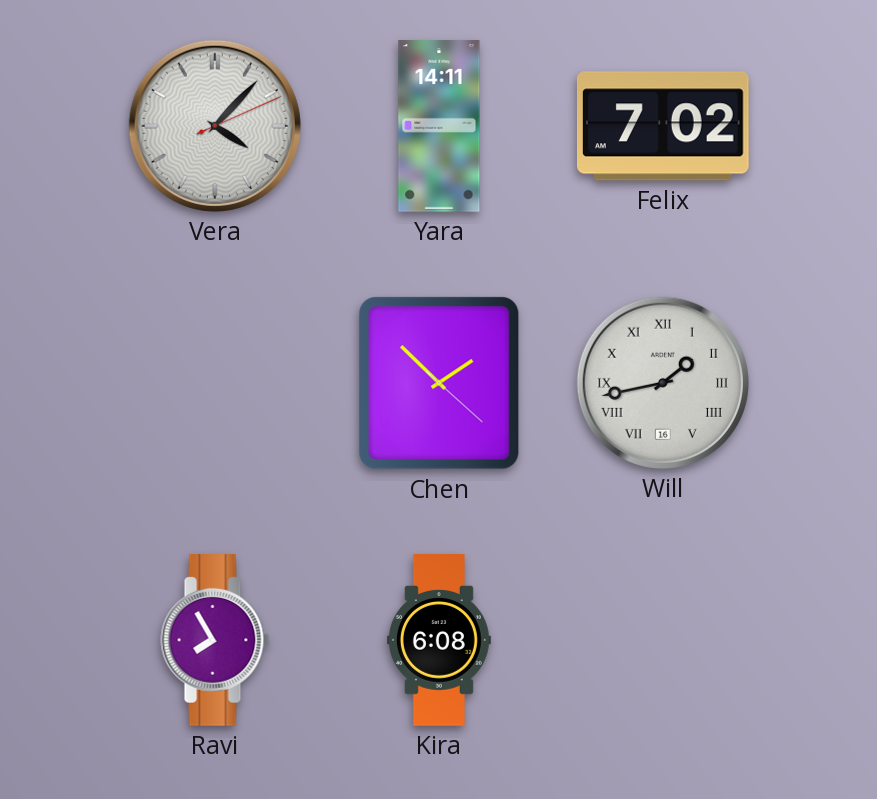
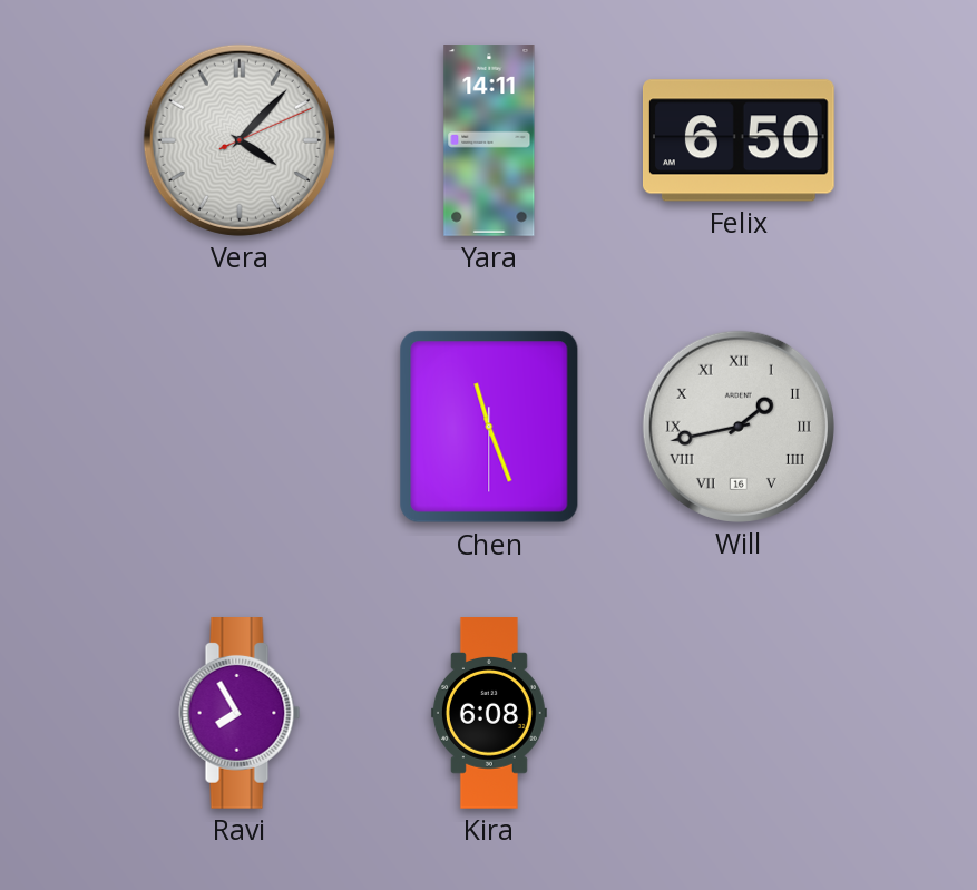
Felix: 7:02 -> 6:50 (739, 140)
Chen: 1:52 -> 11:26 (489, 427)
